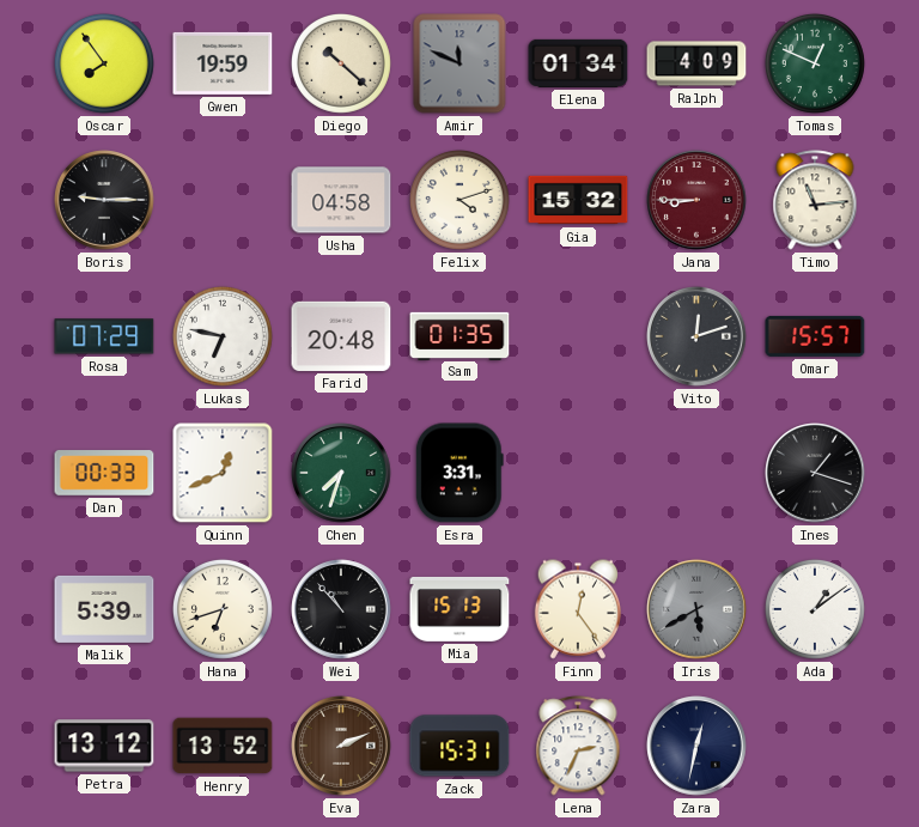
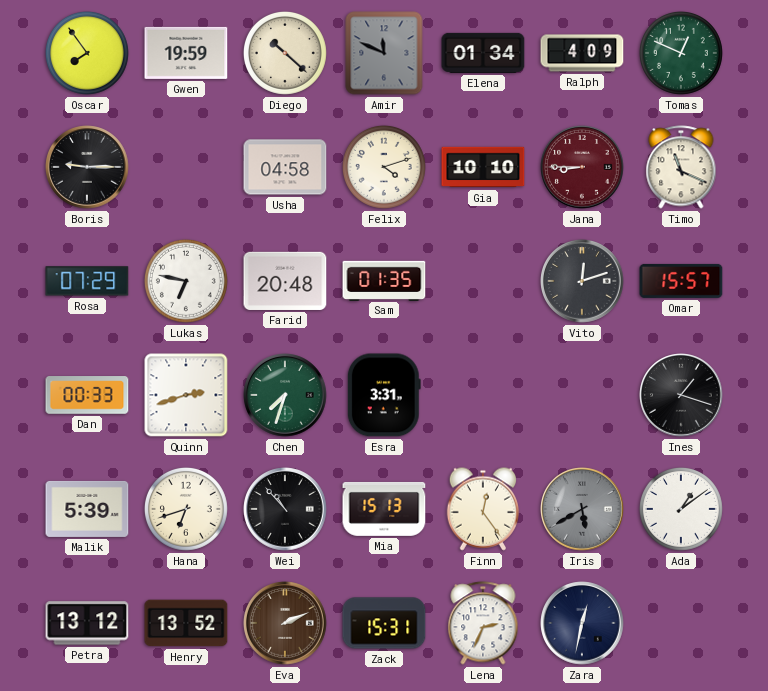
Gia: 15:32 -> 10:10 (483, 167)
Timo: 11:14 -> 11:19 (681, 167)
Quinn: 12:41 -> 2:42 (186, 395)
